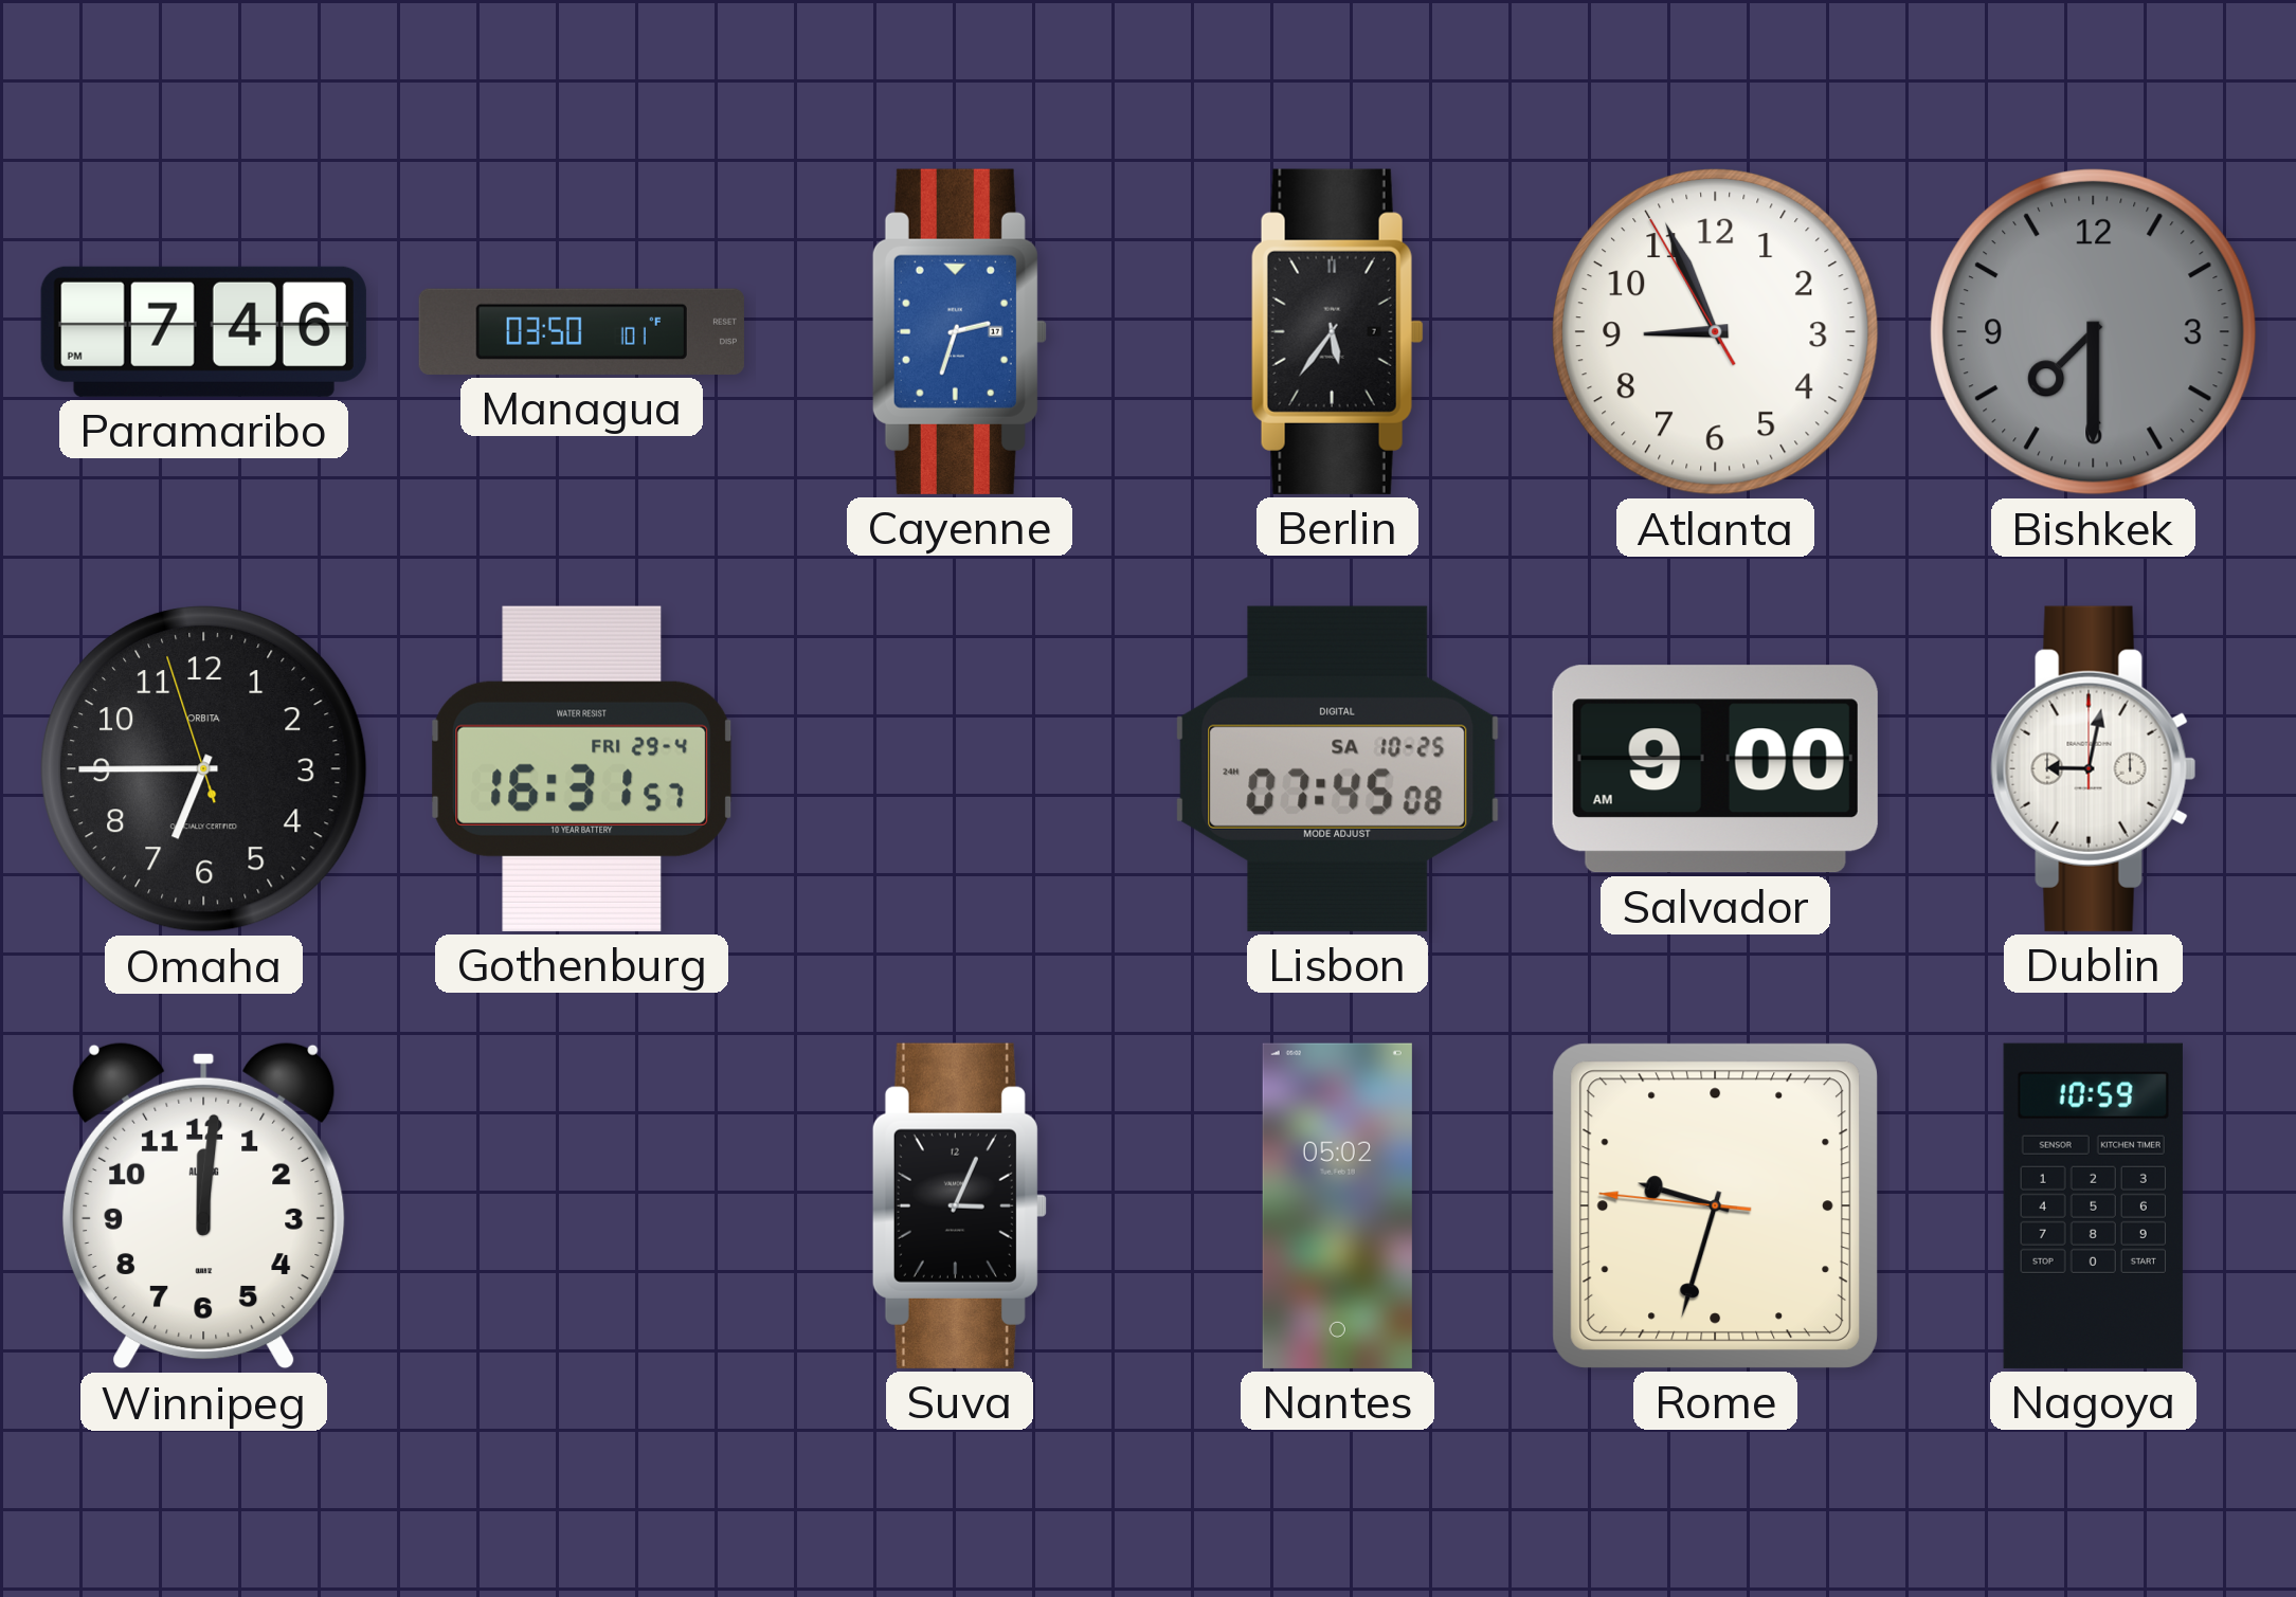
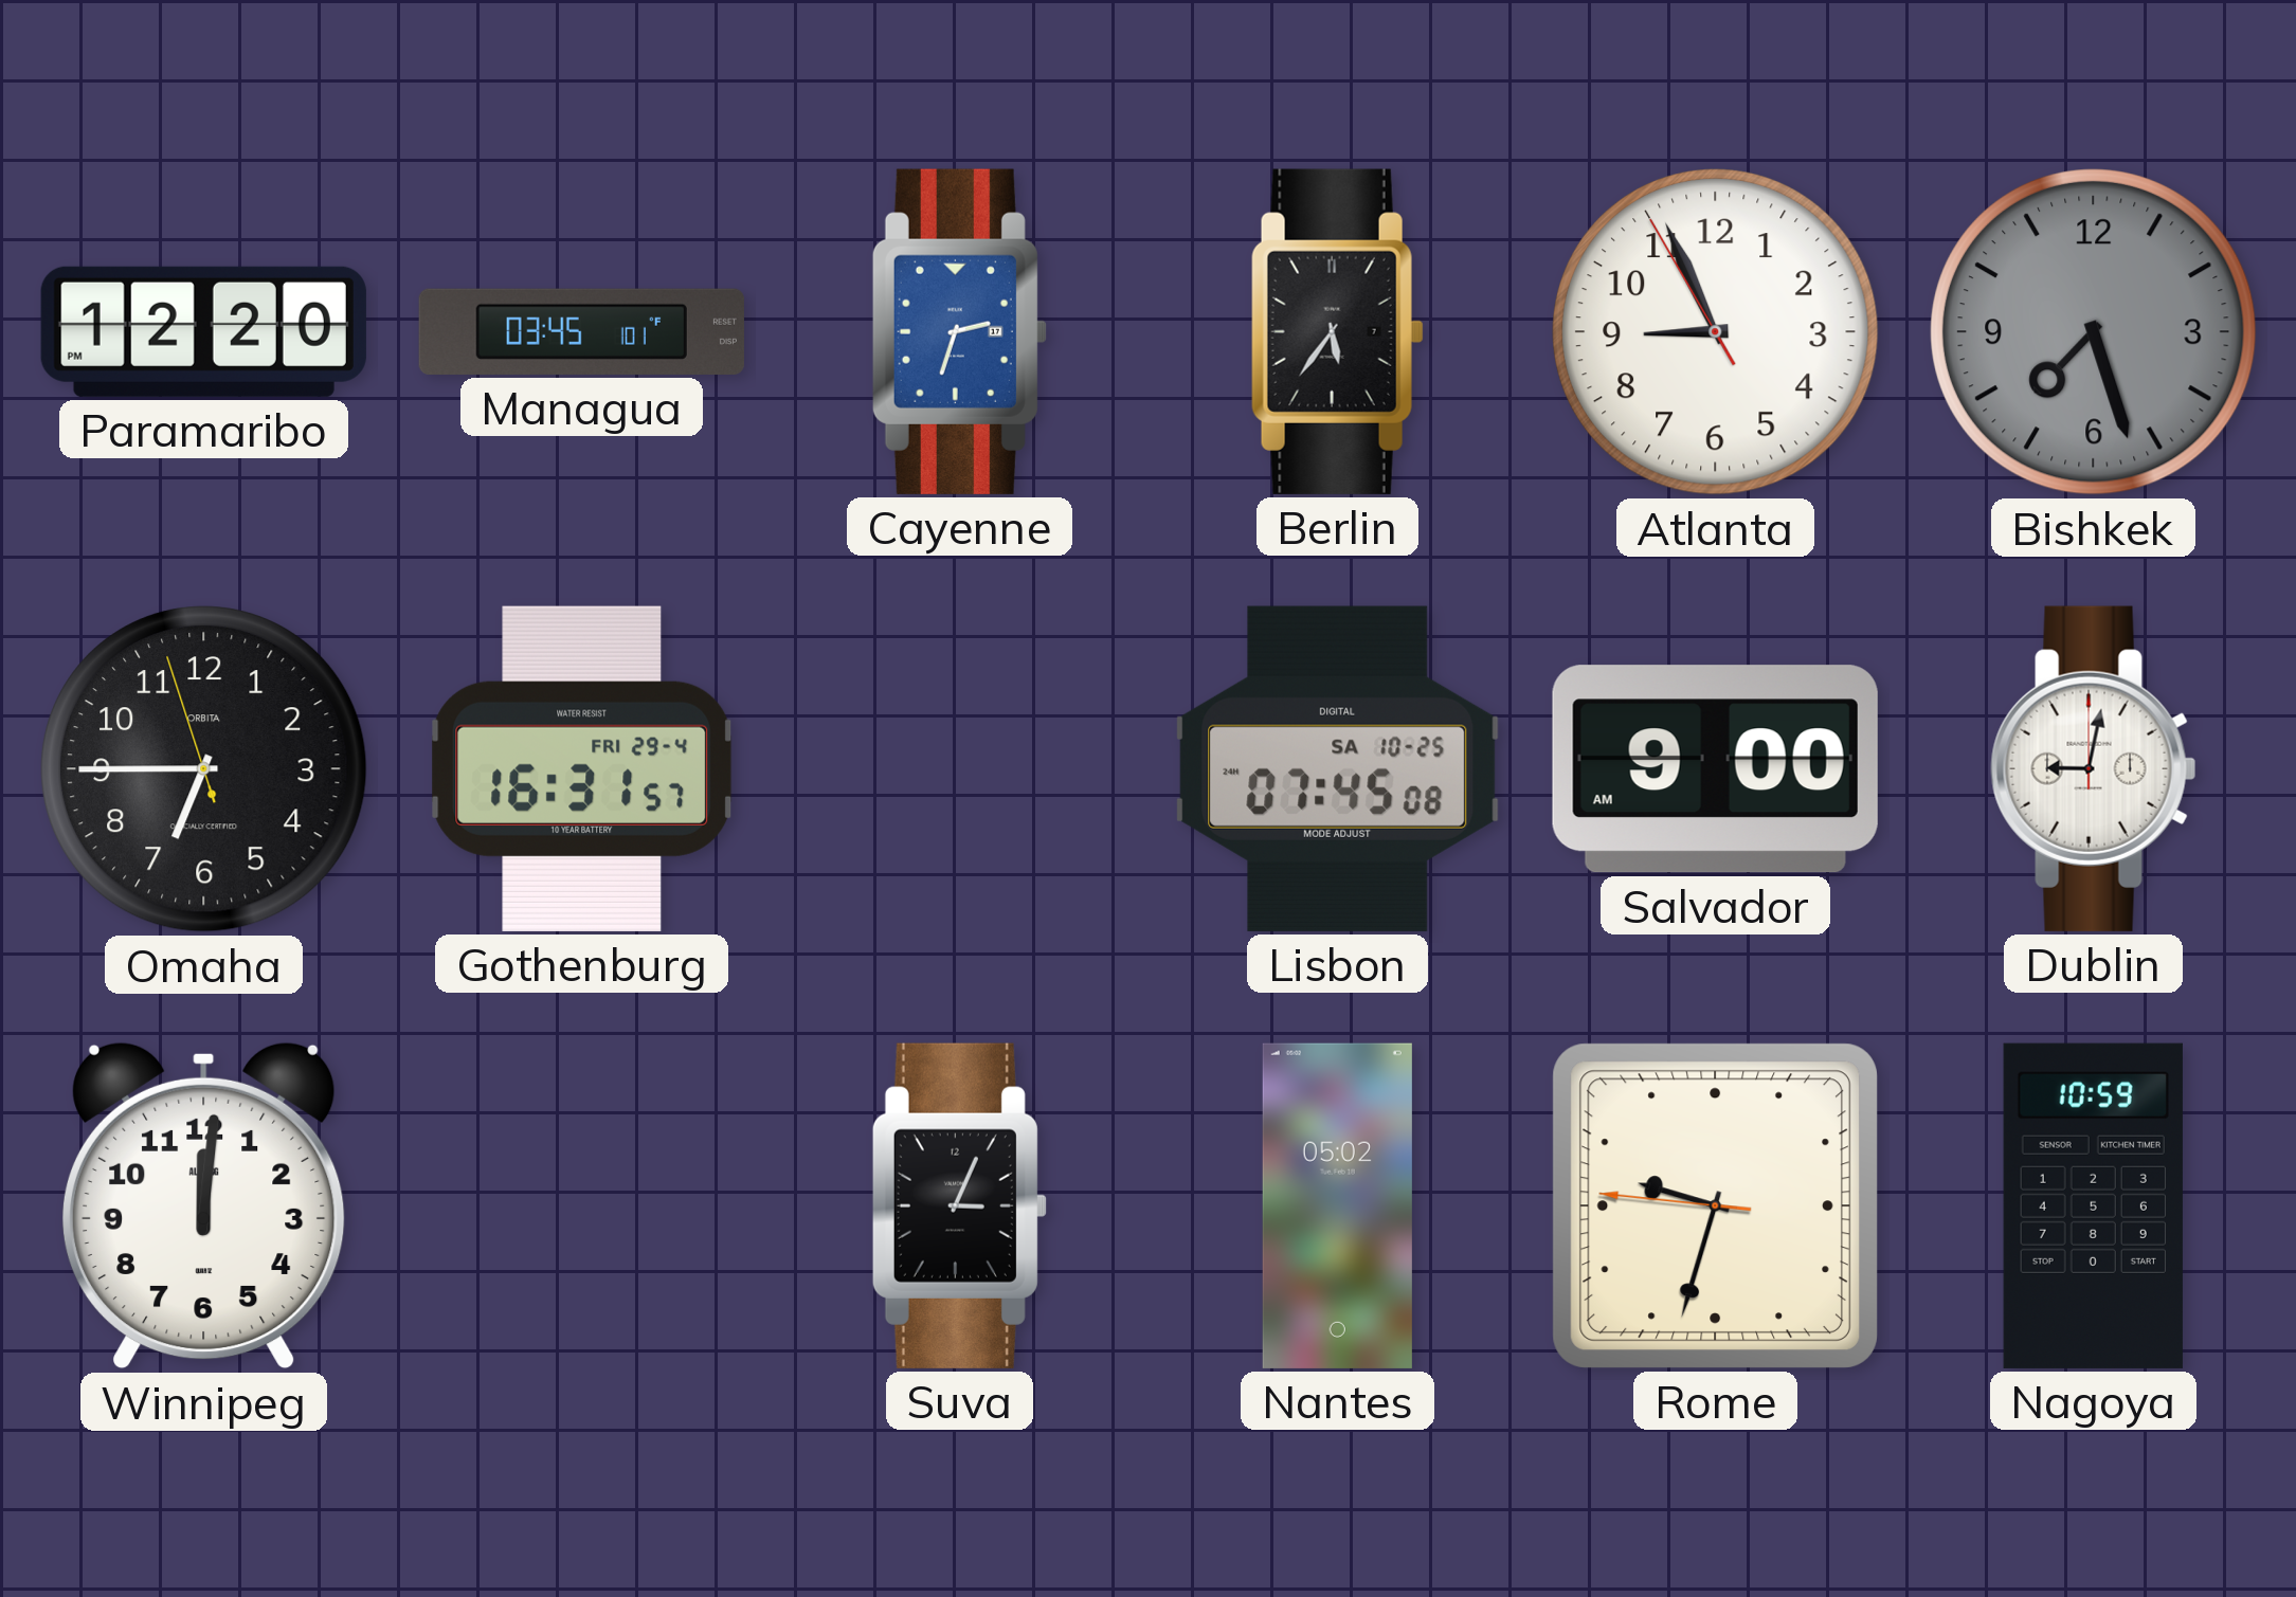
Paramaribo: 7:46 -> 12:20 (203, 331)
Managua: 03:50 -> 03:45 (581, 331)
Bishkek: 7:30 -> 7:27 (2094, 331)
